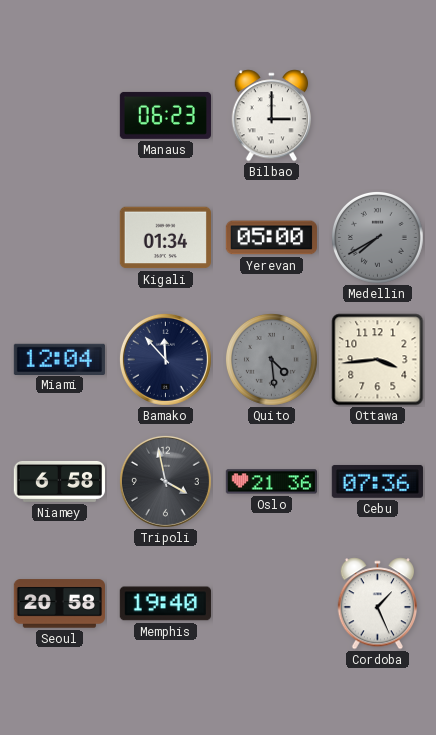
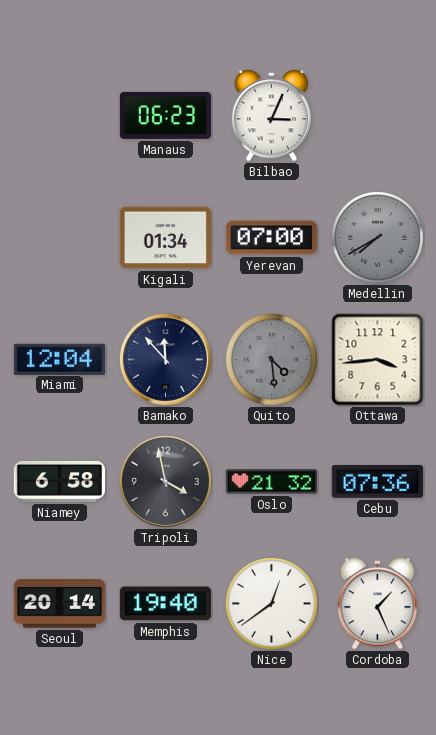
Bilbao: 3:00 -> 3:04 (272, 116)
Yerevan: 05:00 -> 07:00 (271, 238)
Oslo: 21:36 -> 21:32 (271, 482)
Seoul: 20:58 -> 20:14 (59, 604)
Nice: none -> 12:39 (271, 603)
